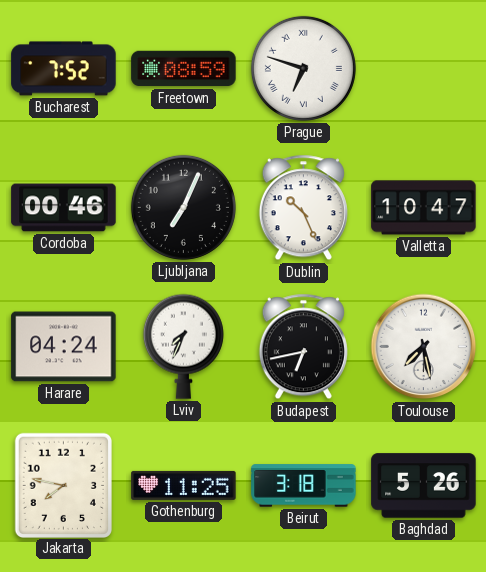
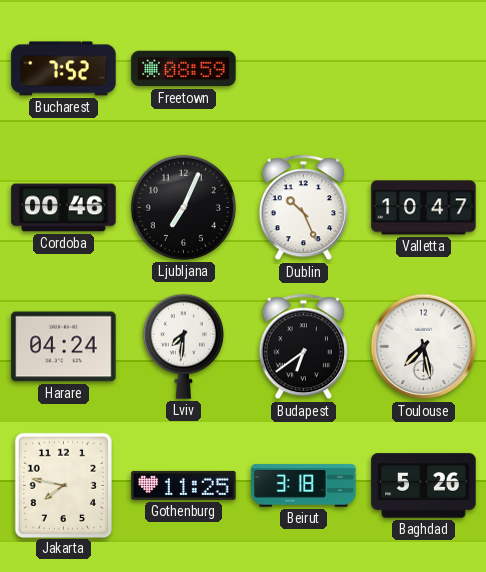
Prague: 6:48 -> none (303, 68)
Lviv: 7:34 -> 7:31 (183, 346)
Budapest: 6:43 -> 6:39 (303, 347)
